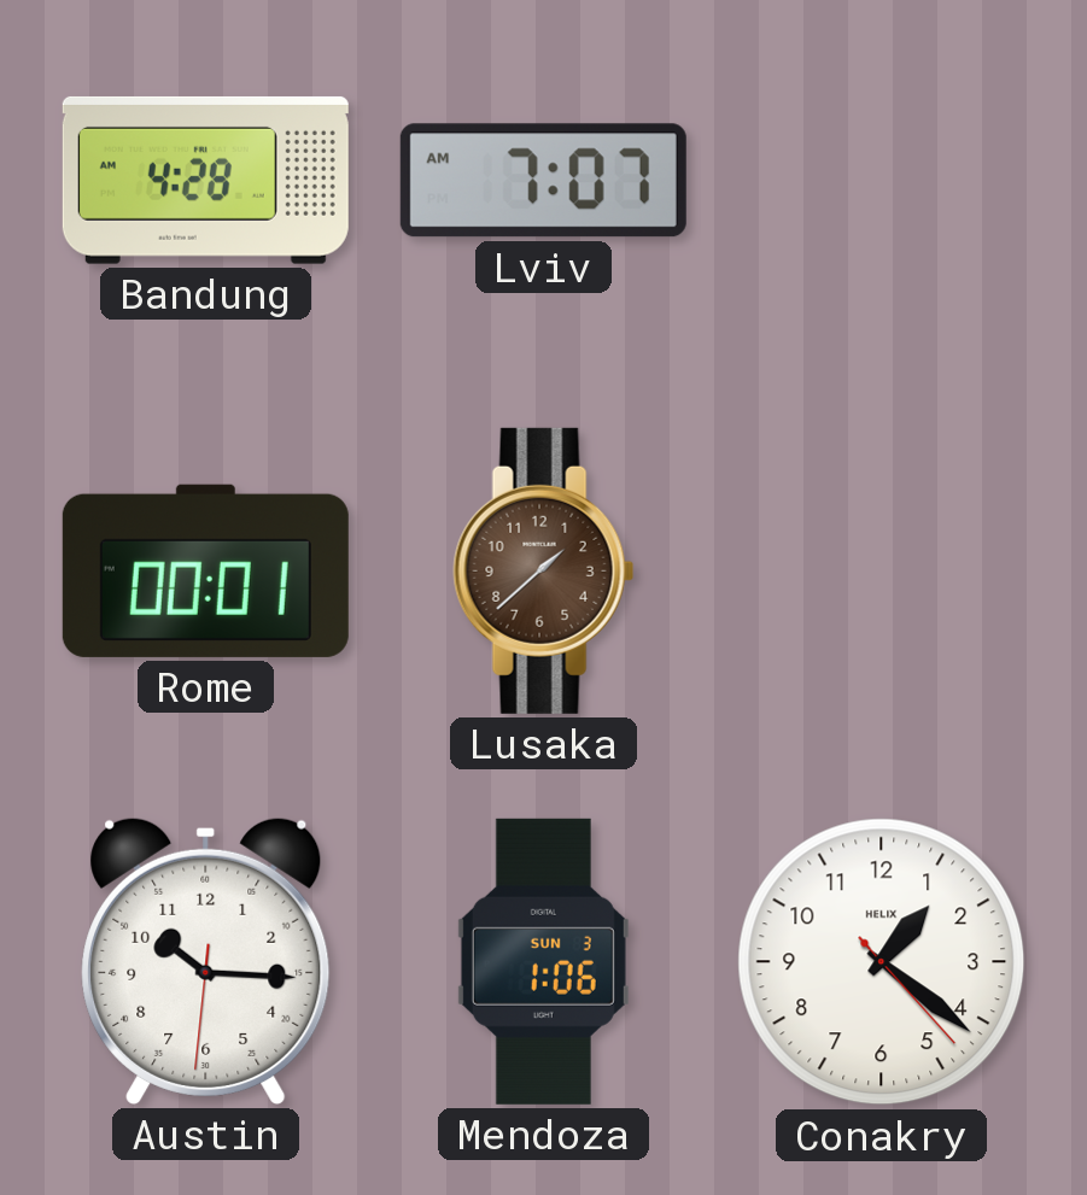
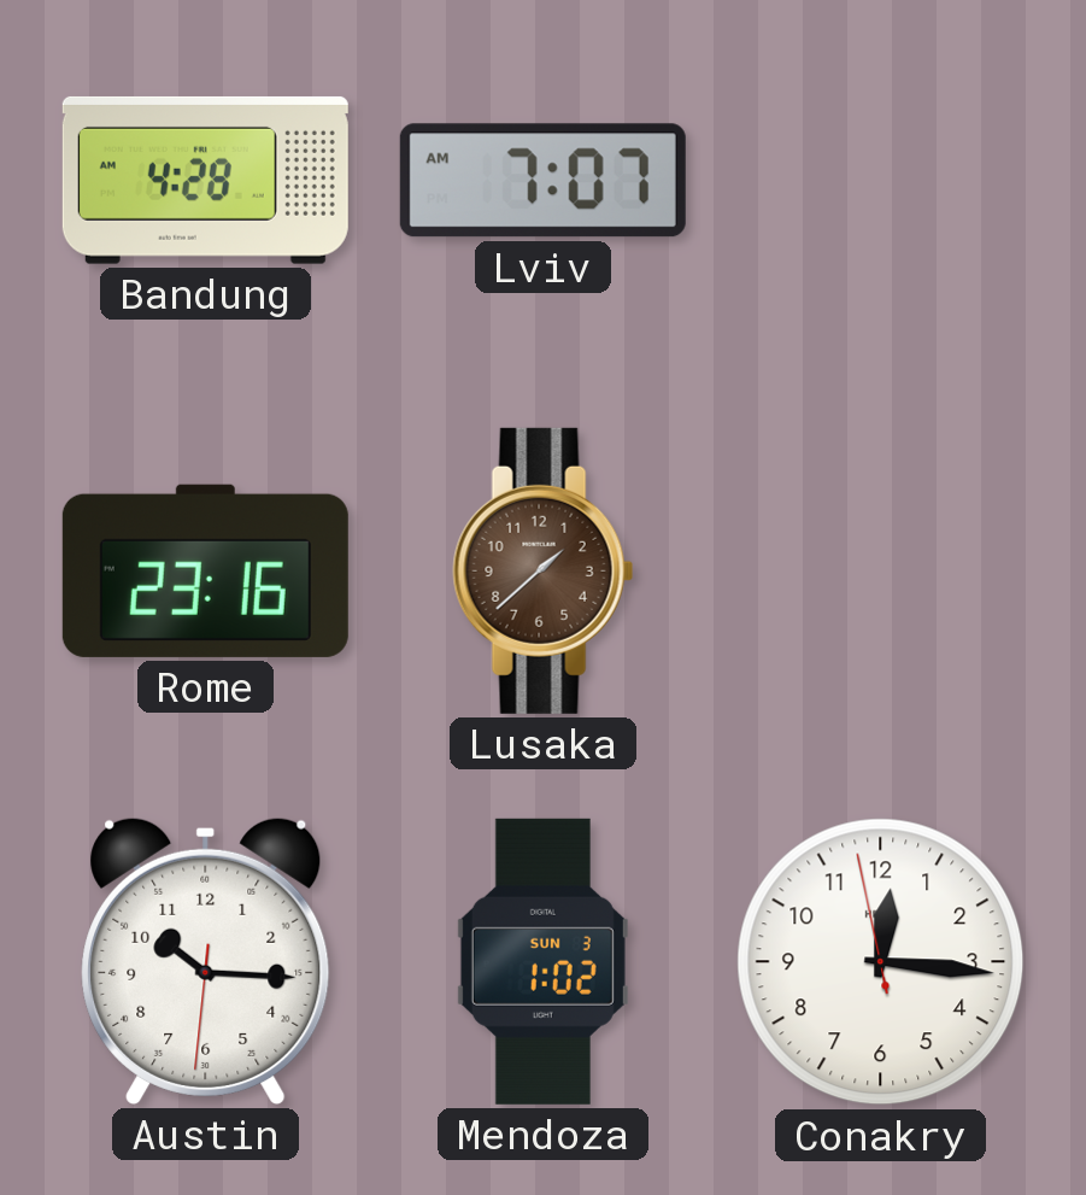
Rome: 00:01 -> 23:16 (205, 570)
Mendoza: 1:06 -> 1:02 (542, 961)
Conakry: 1:21 -> 12:15 (881, 962)
